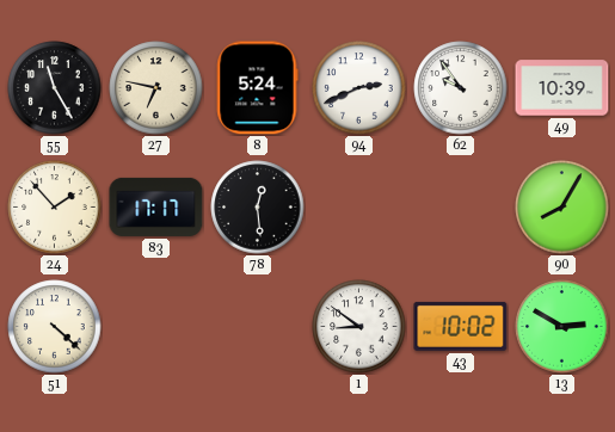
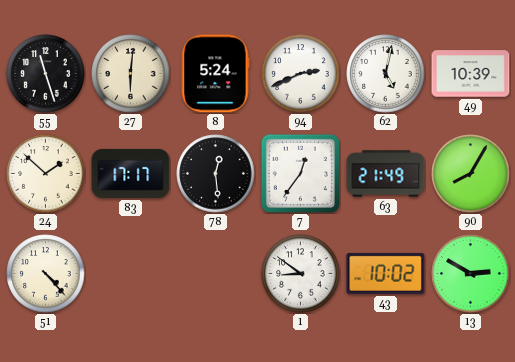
55: 11:25 -> 11:27 (46, 74)
27: 6:47 -> 6:01 (131, 74)
62: 9:54 -> 5:02 (386, 74)
24: 1:53 -> 1:52 (46, 174)
7: none -> 12:36 (300, 173)
63: none -> 21:49 (386, 174)
51: 4:22 -> 4:23 (46, 274)
